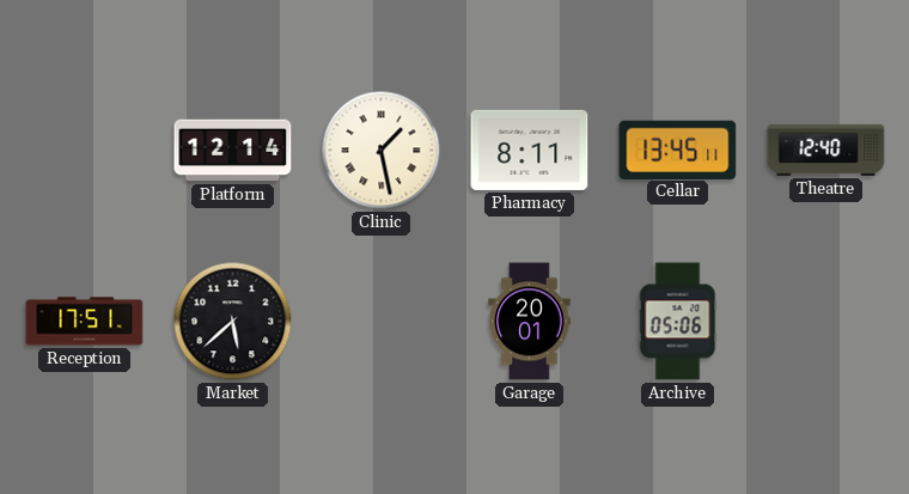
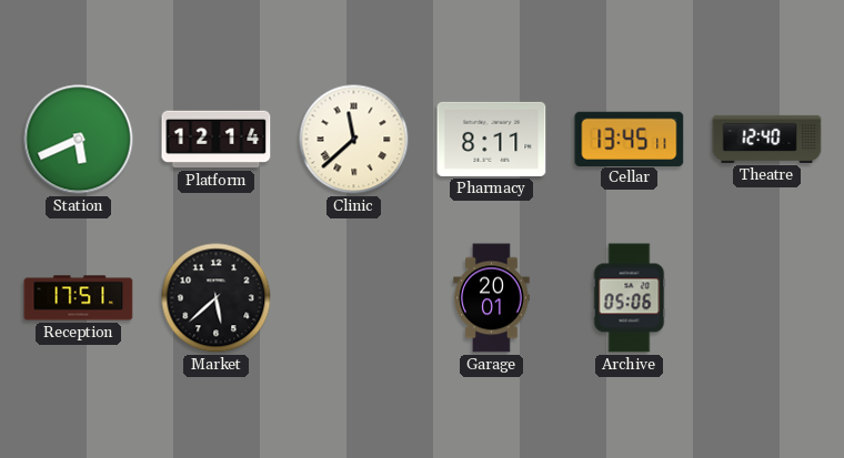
Station: none -> 5:41 (79, 140)
Clinic: 1:28 -> 11:38 (354, 140)
